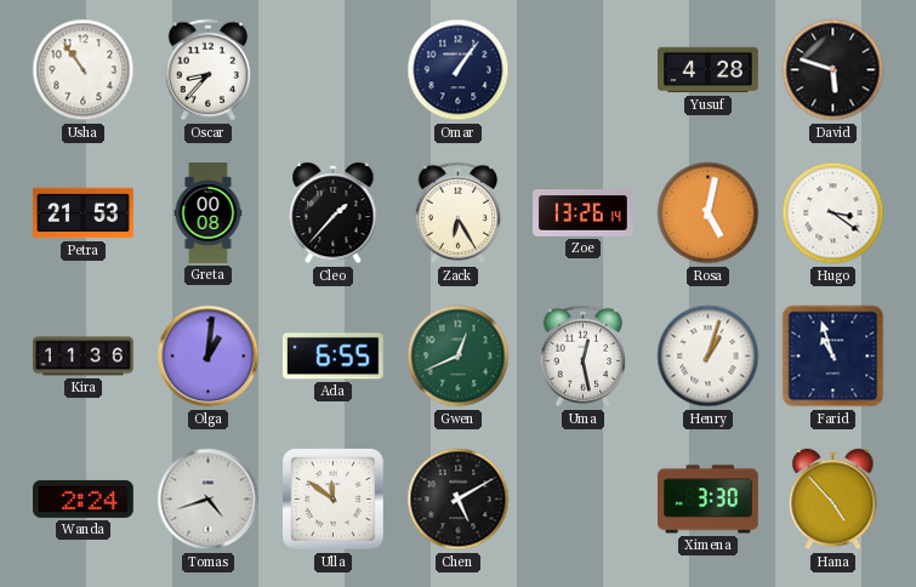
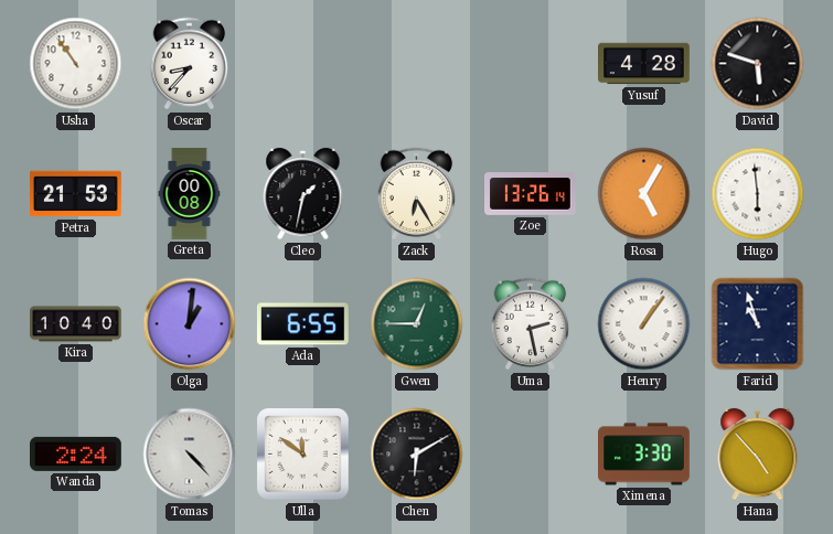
Omar: 1:06 -> none (459, 70)
Cleo: 1:37 -> 1:32 (303, 194)
Rosa: 5:02 -> 5:05 (644, 194)
Hugo: 3:21 -> 5:59 (758, 194)
Kira: 11:36 -> 10:40 (76, 324)
Gwen: 12:41 -> 12:45 (417, 324)
Uma: 12:28 -> 2:28 (531, 324)
Henry: 1:03 -> 1:06 (644, 324)
Tomas: 4:42 -> 4:23 (190, 455)
Chen: 5:10 -> 6:10 (417, 455)
